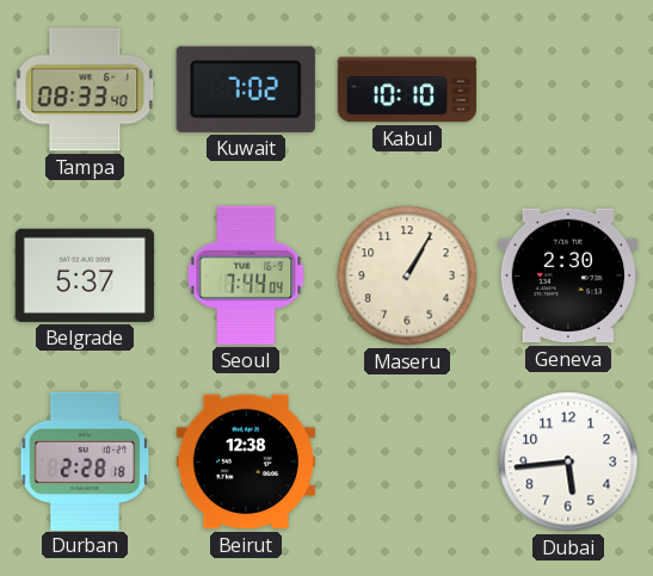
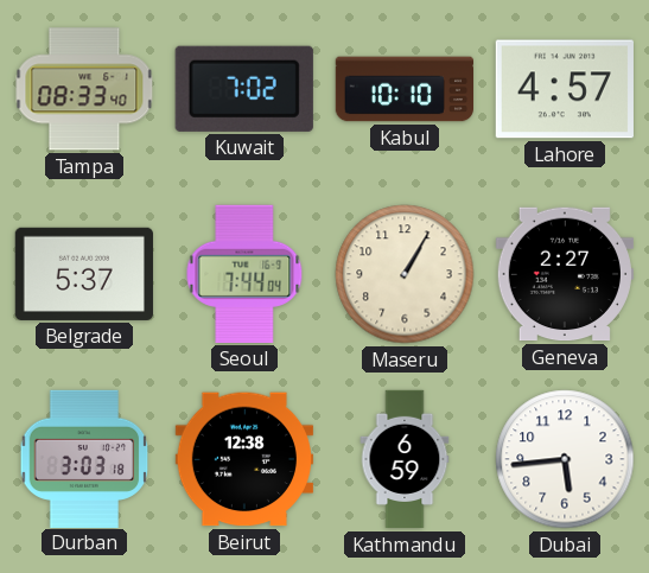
Lahore: none -> 4:57 (565, 89)
Geneva: 2:30 -> 2:27 (564, 274)
Durban: 2:28 -> 3:03 (84, 458)
Kathmandu: none -> 6:59 (405, 459)
